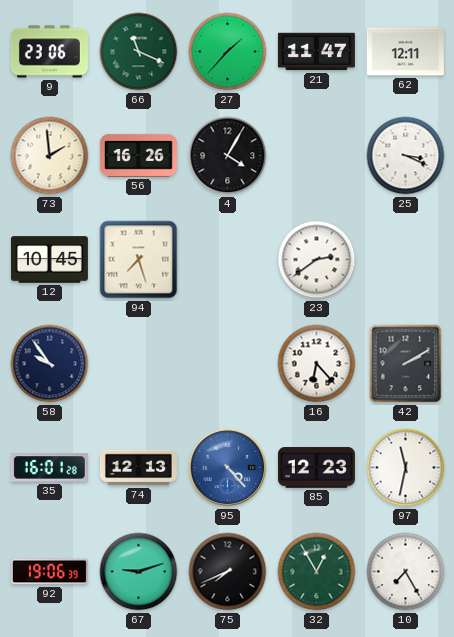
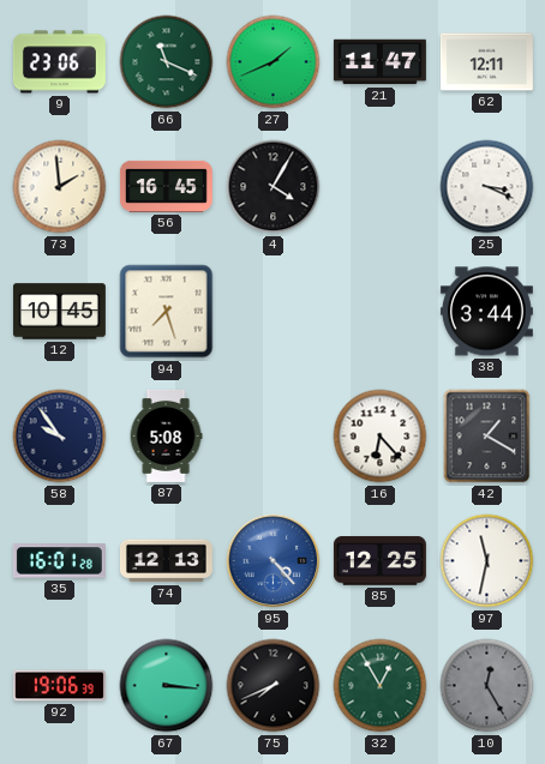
27: 1:37 -> 1:41 (274, 62)
56: 16:26 -> 16:45 (166, 186)
23: 2:39 -> none (317, 260)
38: none -> 3:44 (486, 312)
87: none -> 5:08 (166, 435)
42: 2:10 -> 1:20 (487, 437)
85: 12:23 -> 12:25 (379, 561)
67: 9:12 -> 3:16 (167, 686)
10: 7:25 -> 12:25 (487, 686)
10 dial: white -> grey (487, 686)
